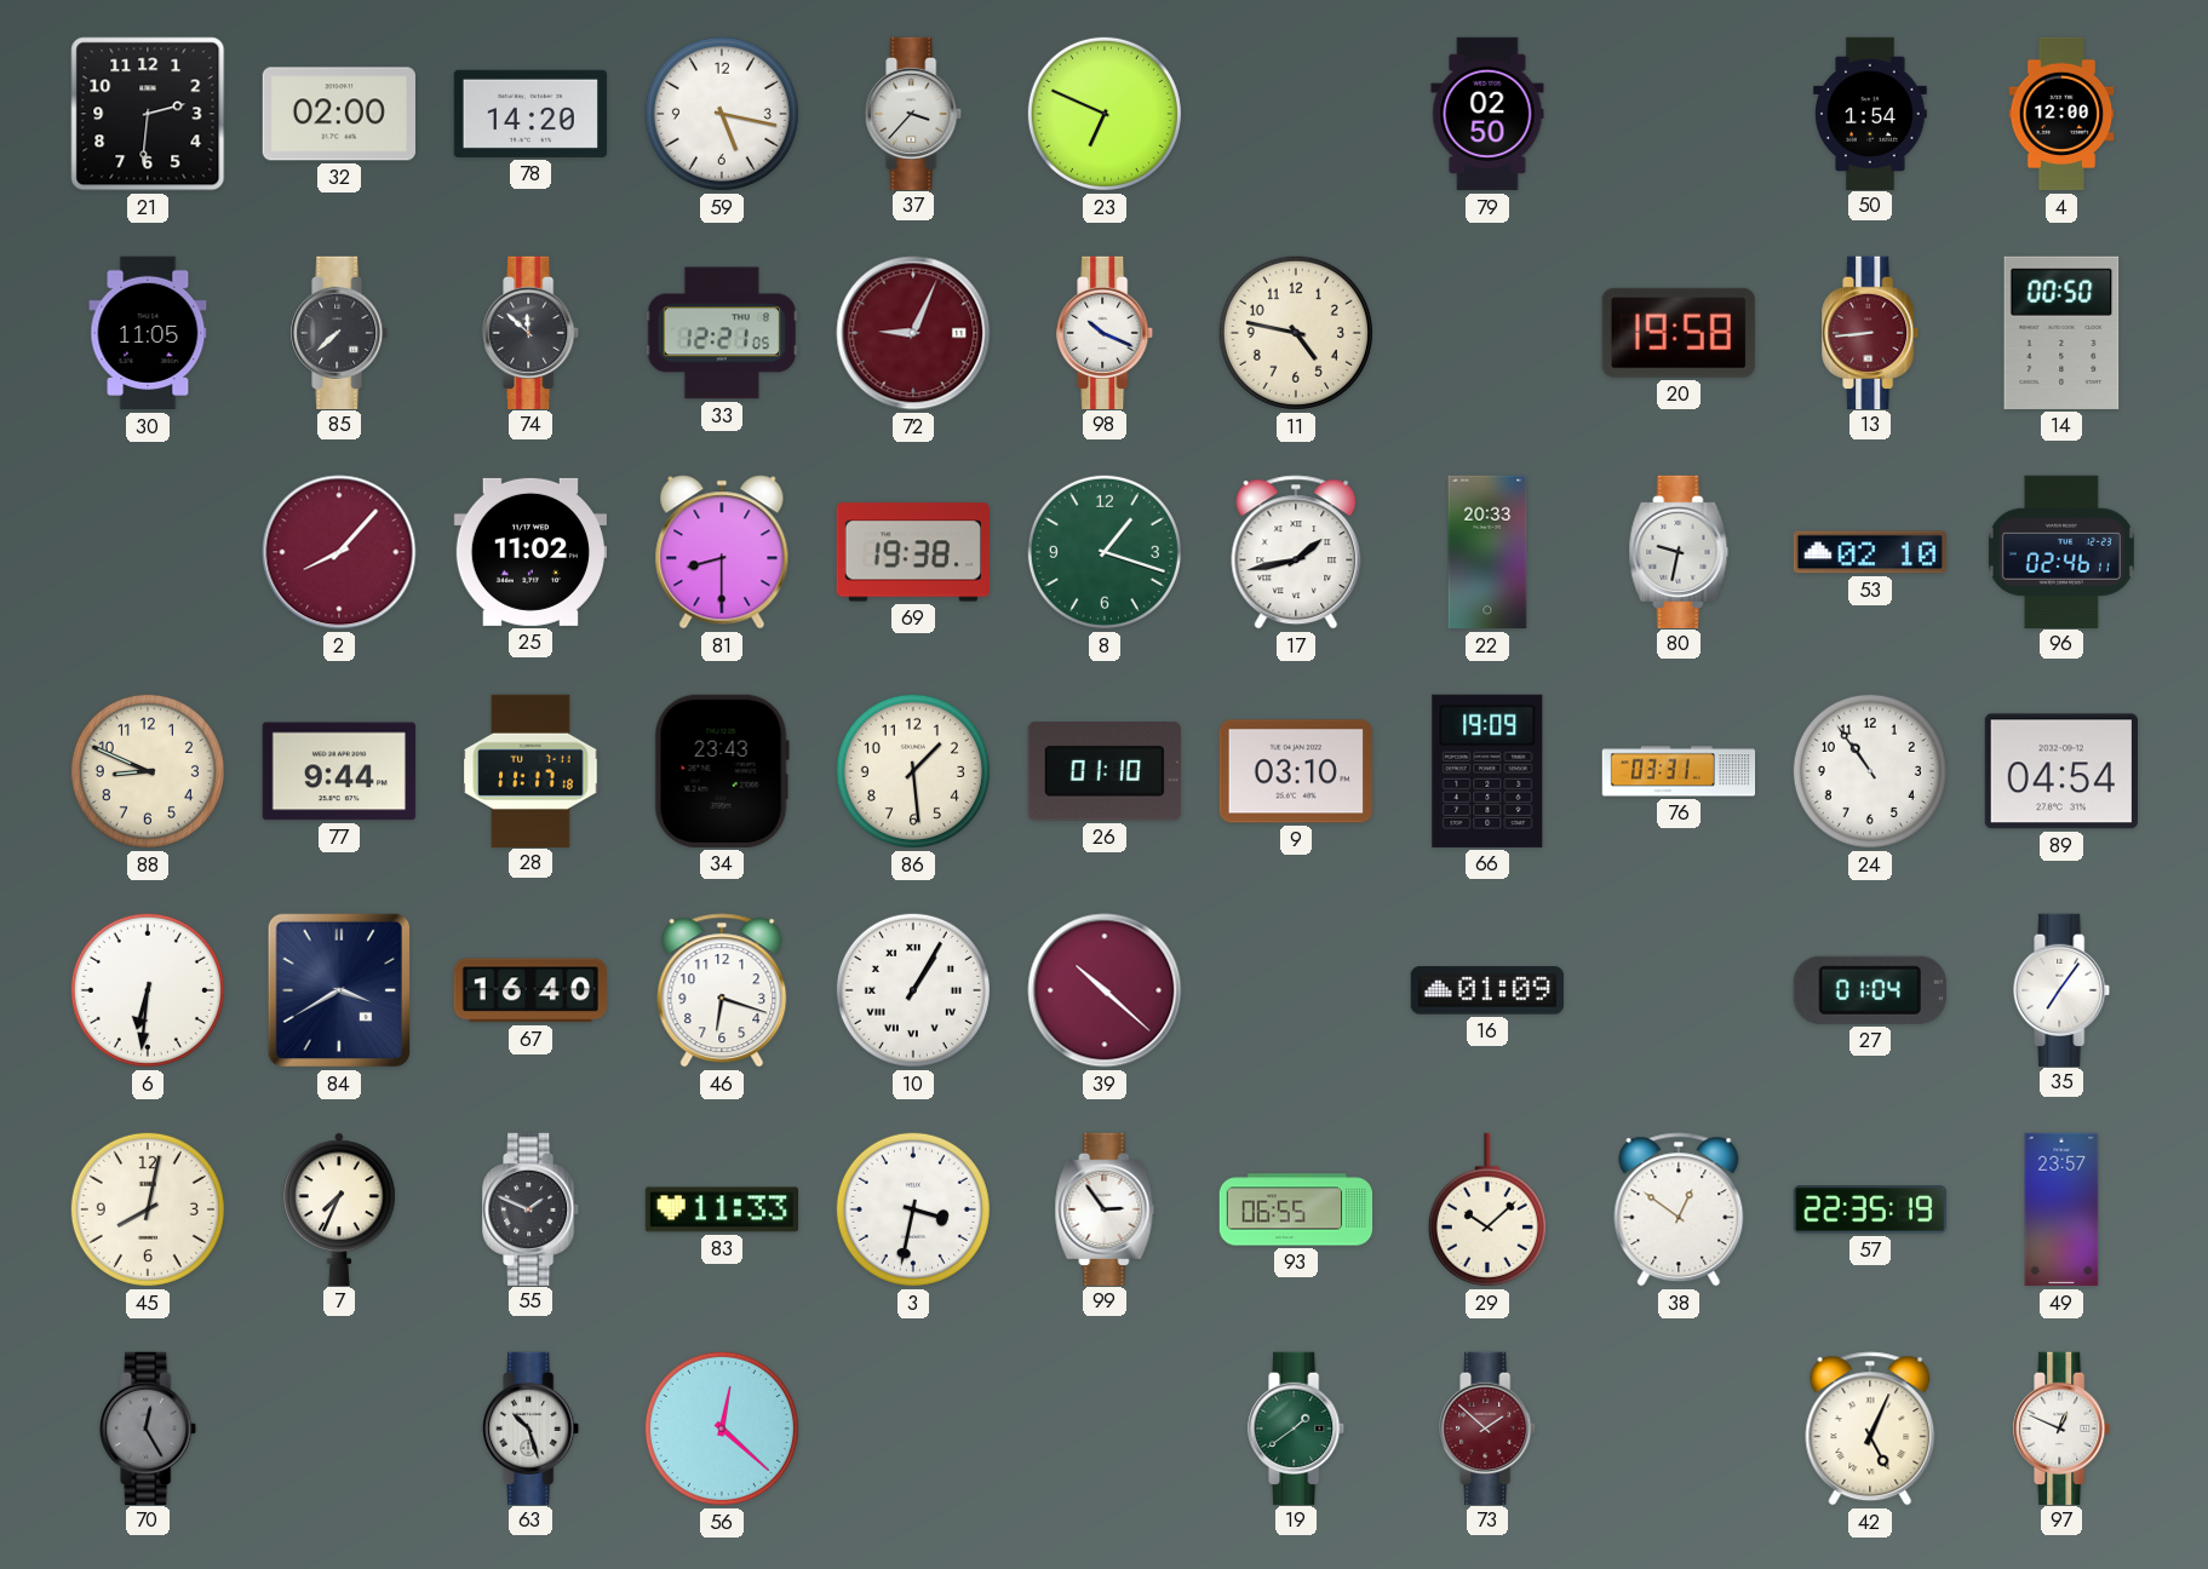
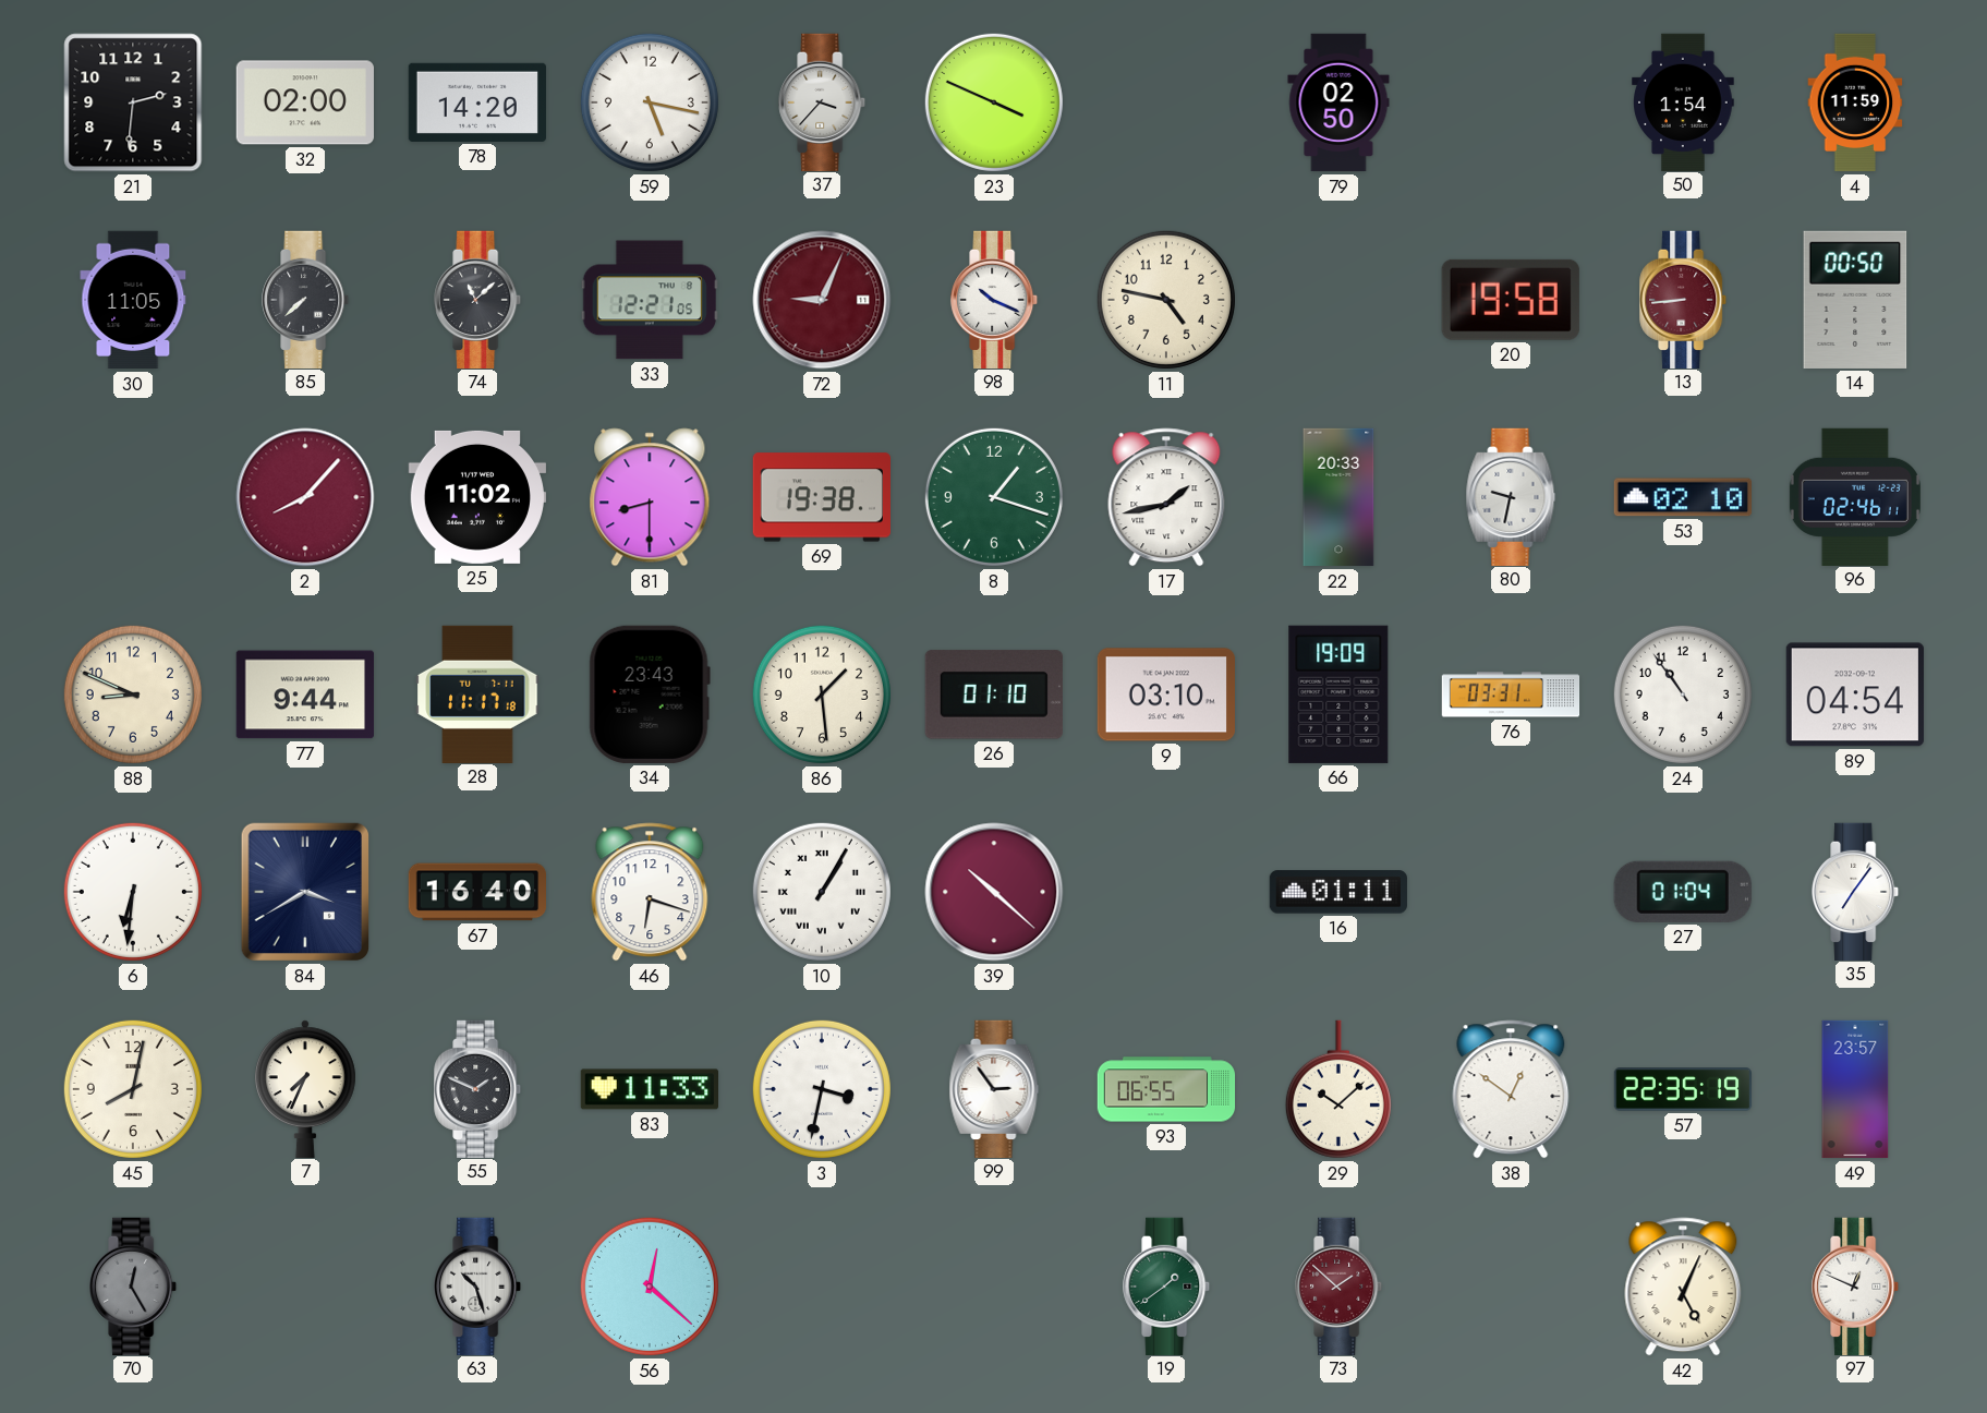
23: 6:49 -> 3:49 (994, 102)
4: 12:00 -> 11:59 (1855, 102)
74: 11:52 -> 11:08 (478, 299)
16: 01:09 -> 01:11 (1338, 892)
